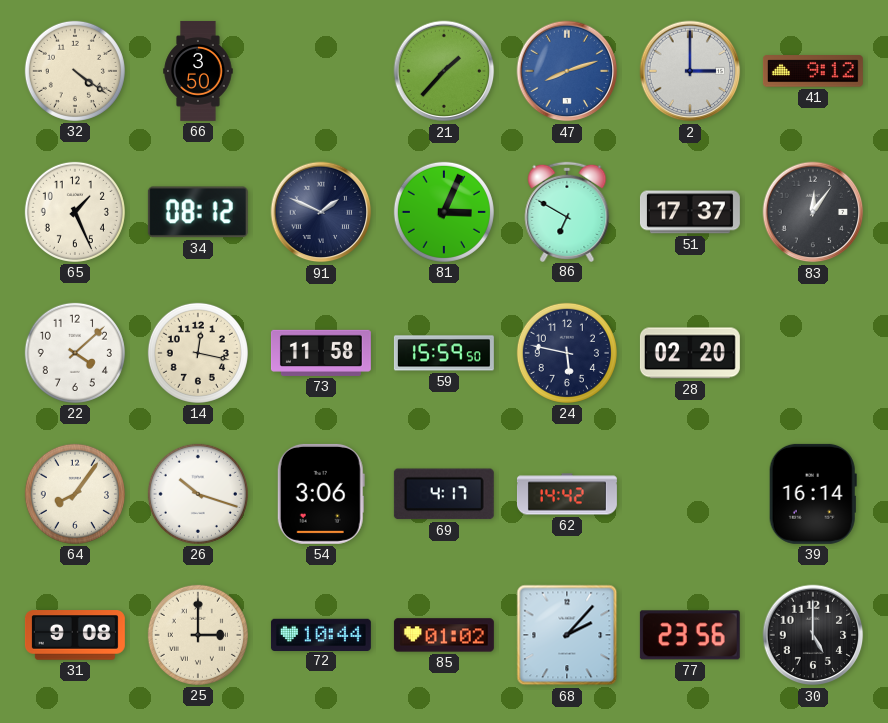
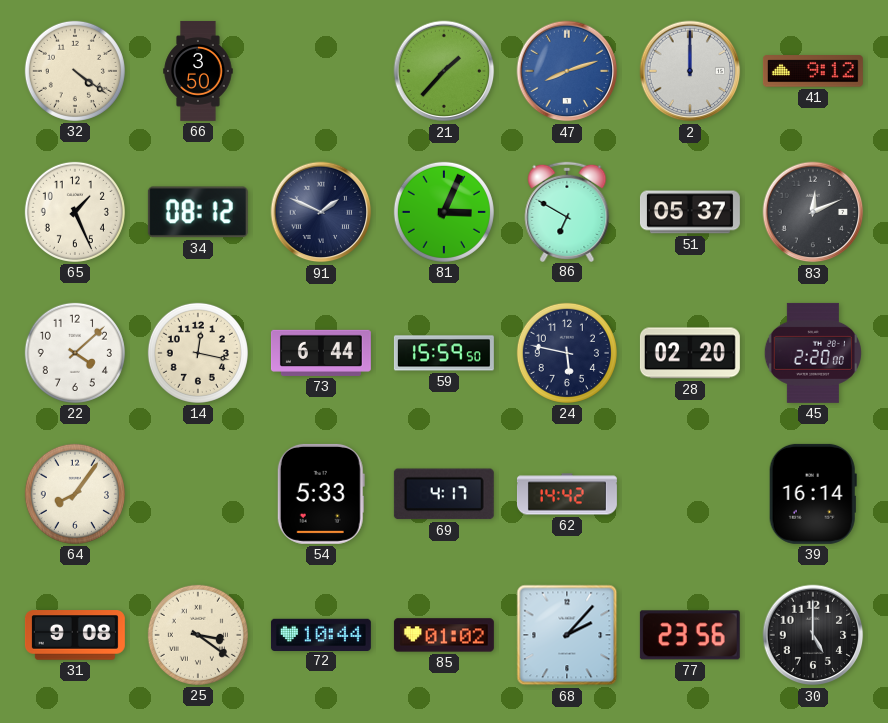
2: 3:00 -> 12:00 (690, 71)
51: 17:37 -> 05:37 (690, 212)
83: 12:06 -> 12:11 (813, 212)
73: 11:58 -> 6:44 (321, 353)
45: none -> 2:20 (813, 353)
26: 10:18 -> none (198, 494)
54: 3:06 -> 5:33 (321, 494)
25: 3:00 -> 3:21 (198, 635)
